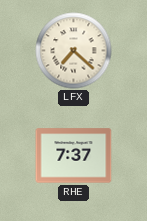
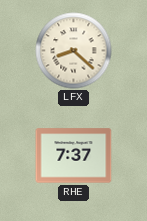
LFX: 7:22 -> 8:22 (74, 51)
